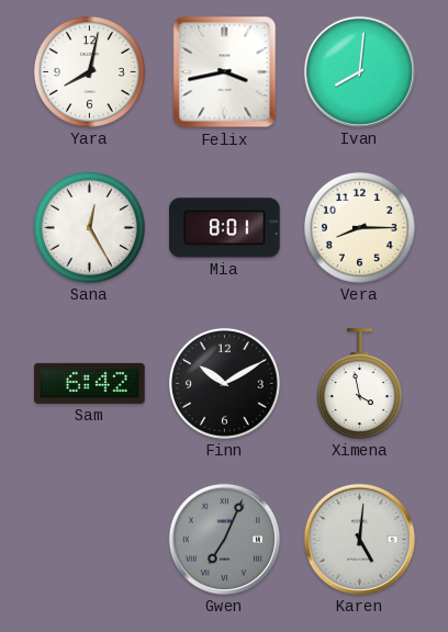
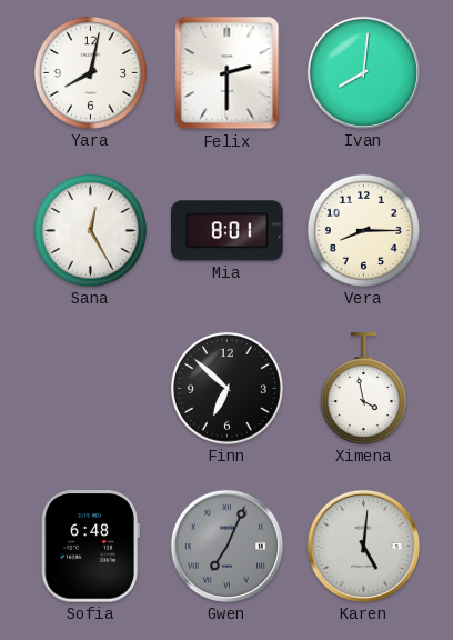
Felix: 3:43 -> 2:30 (228, 73)
Sam: 6:42 -> none (90, 383)
Finn: 10:10 -> 6:52 (226, 388)
Sofia: none -> 6:48 (90, 547)
